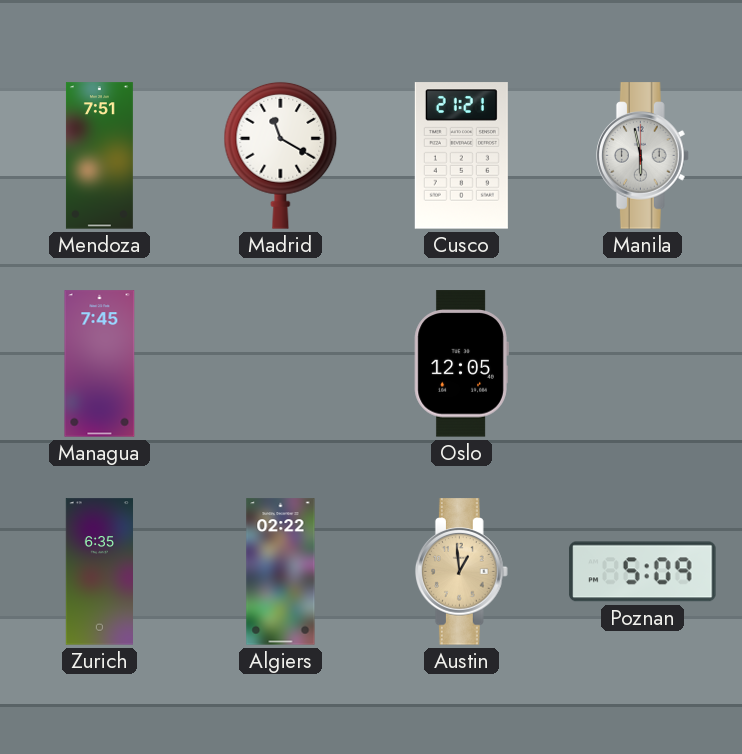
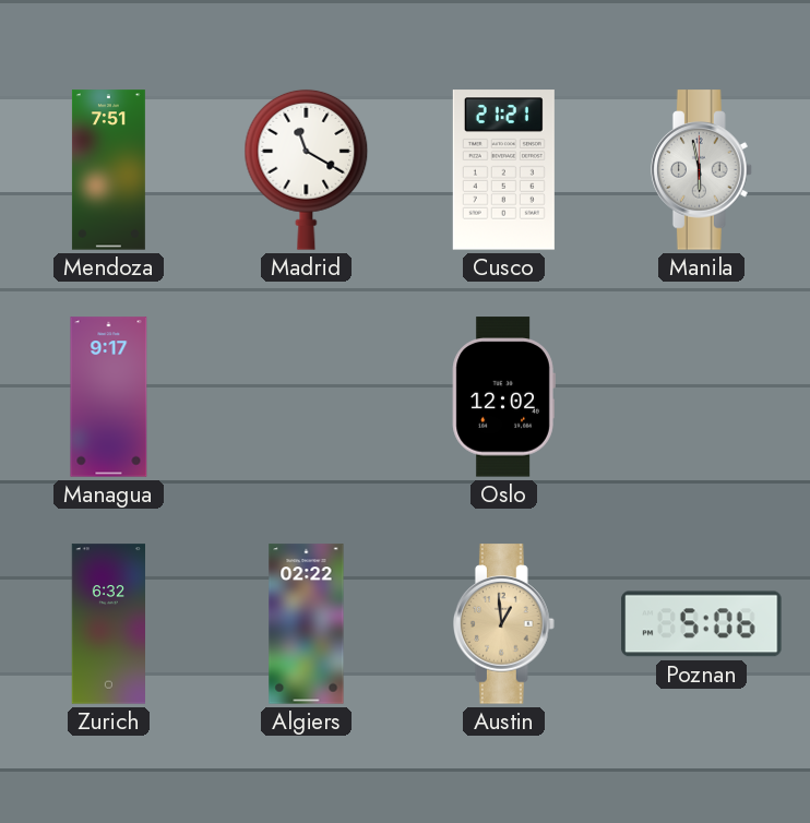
Managua: 7:45 -> 9:17 (109, 397)
Oslo: 12:05 -> 12:02 (503, 397)
Zurich: 6:35 -> 6:32 (108, 624)
Poznan: 5:09 -> 5:06 (702, 624)
